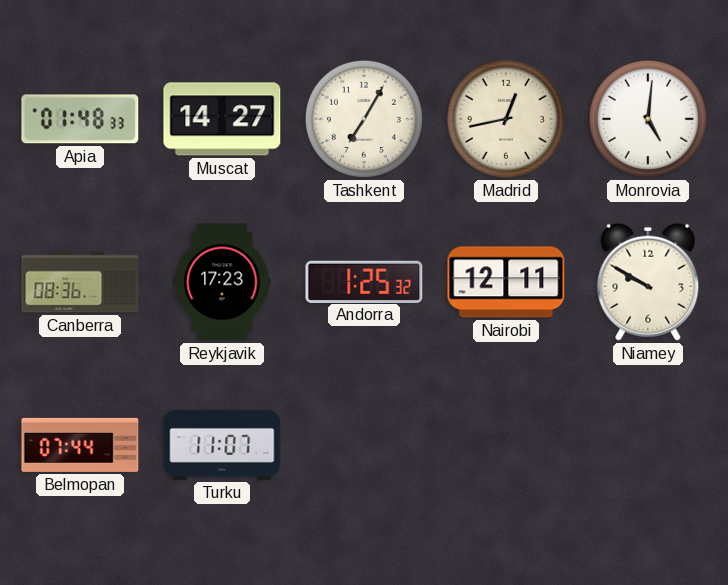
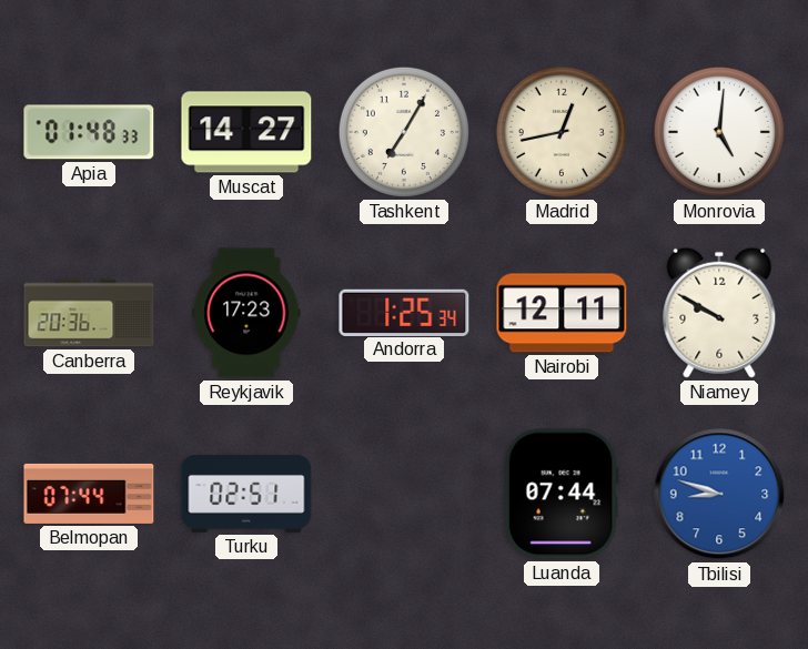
Canberra: 08:36 -> 20:36 (89, 313)
Andorra: 1:25:32 -> 1:25:34 (404, 312)
Turku: 11:07 -> 02:51 (246, 494)
Luanda: none -> 07:44 (562, 494)
Tbilisi: none -> 8:48 (719, 494)
